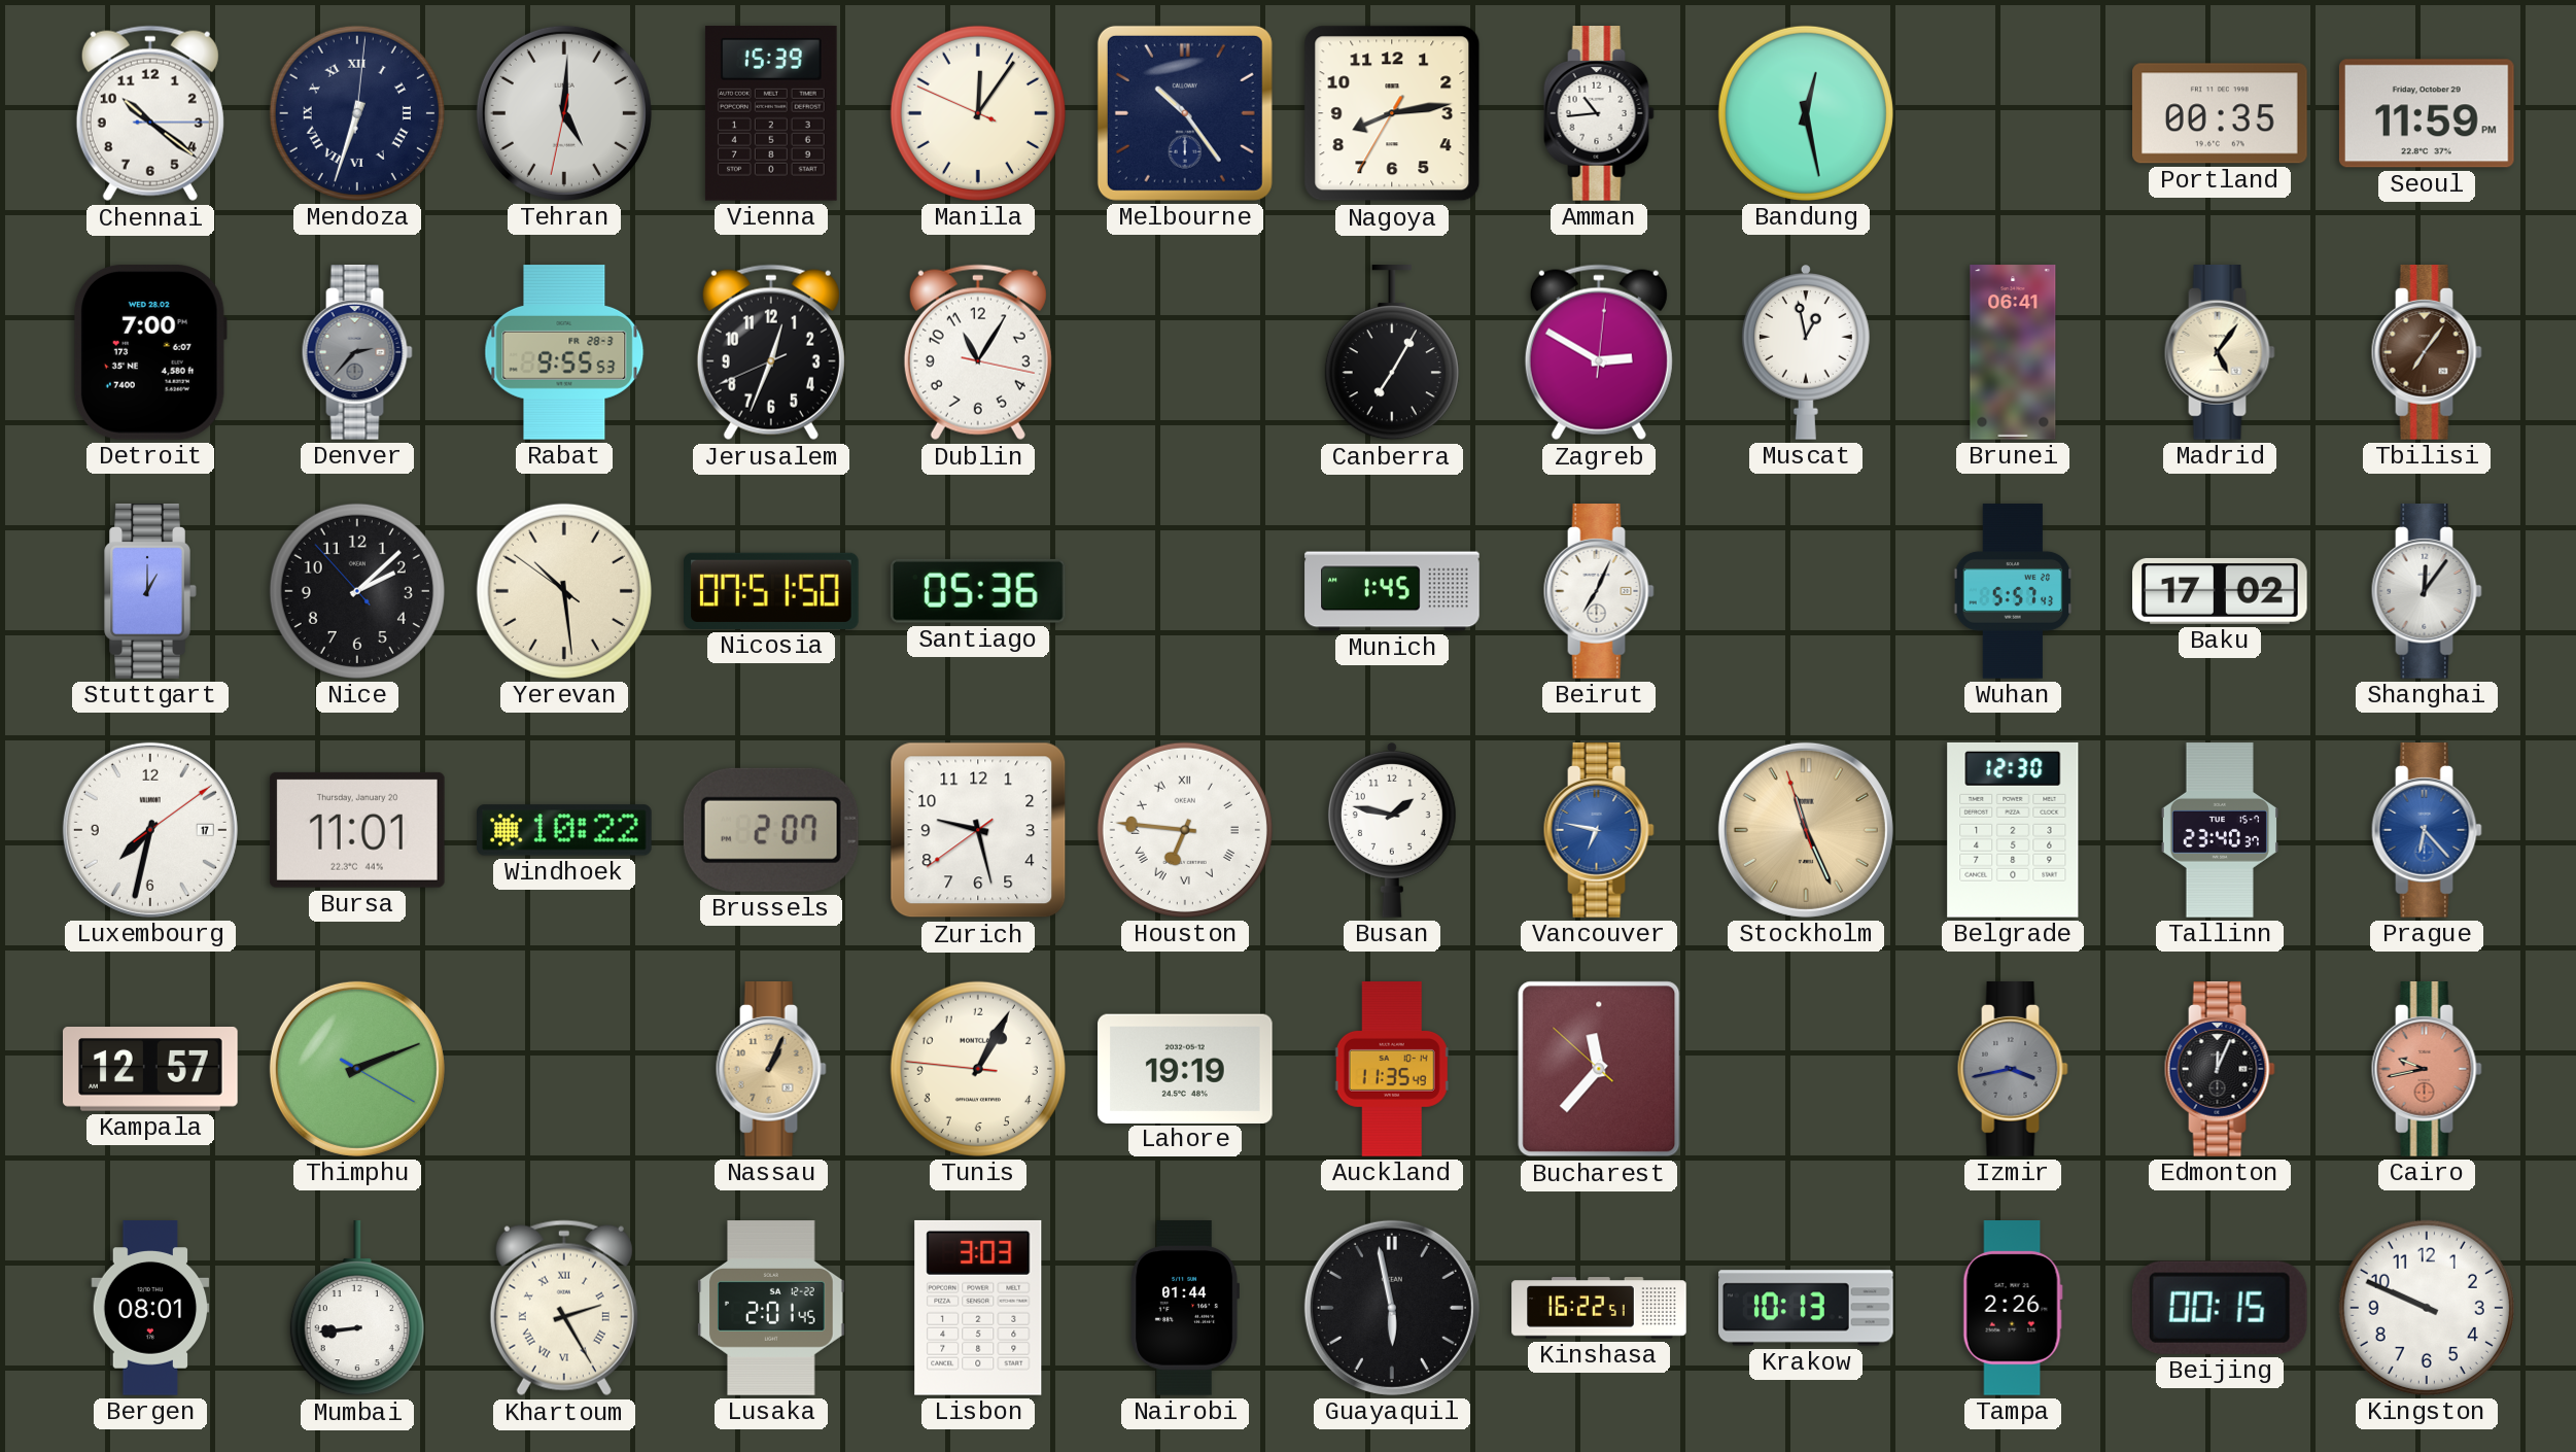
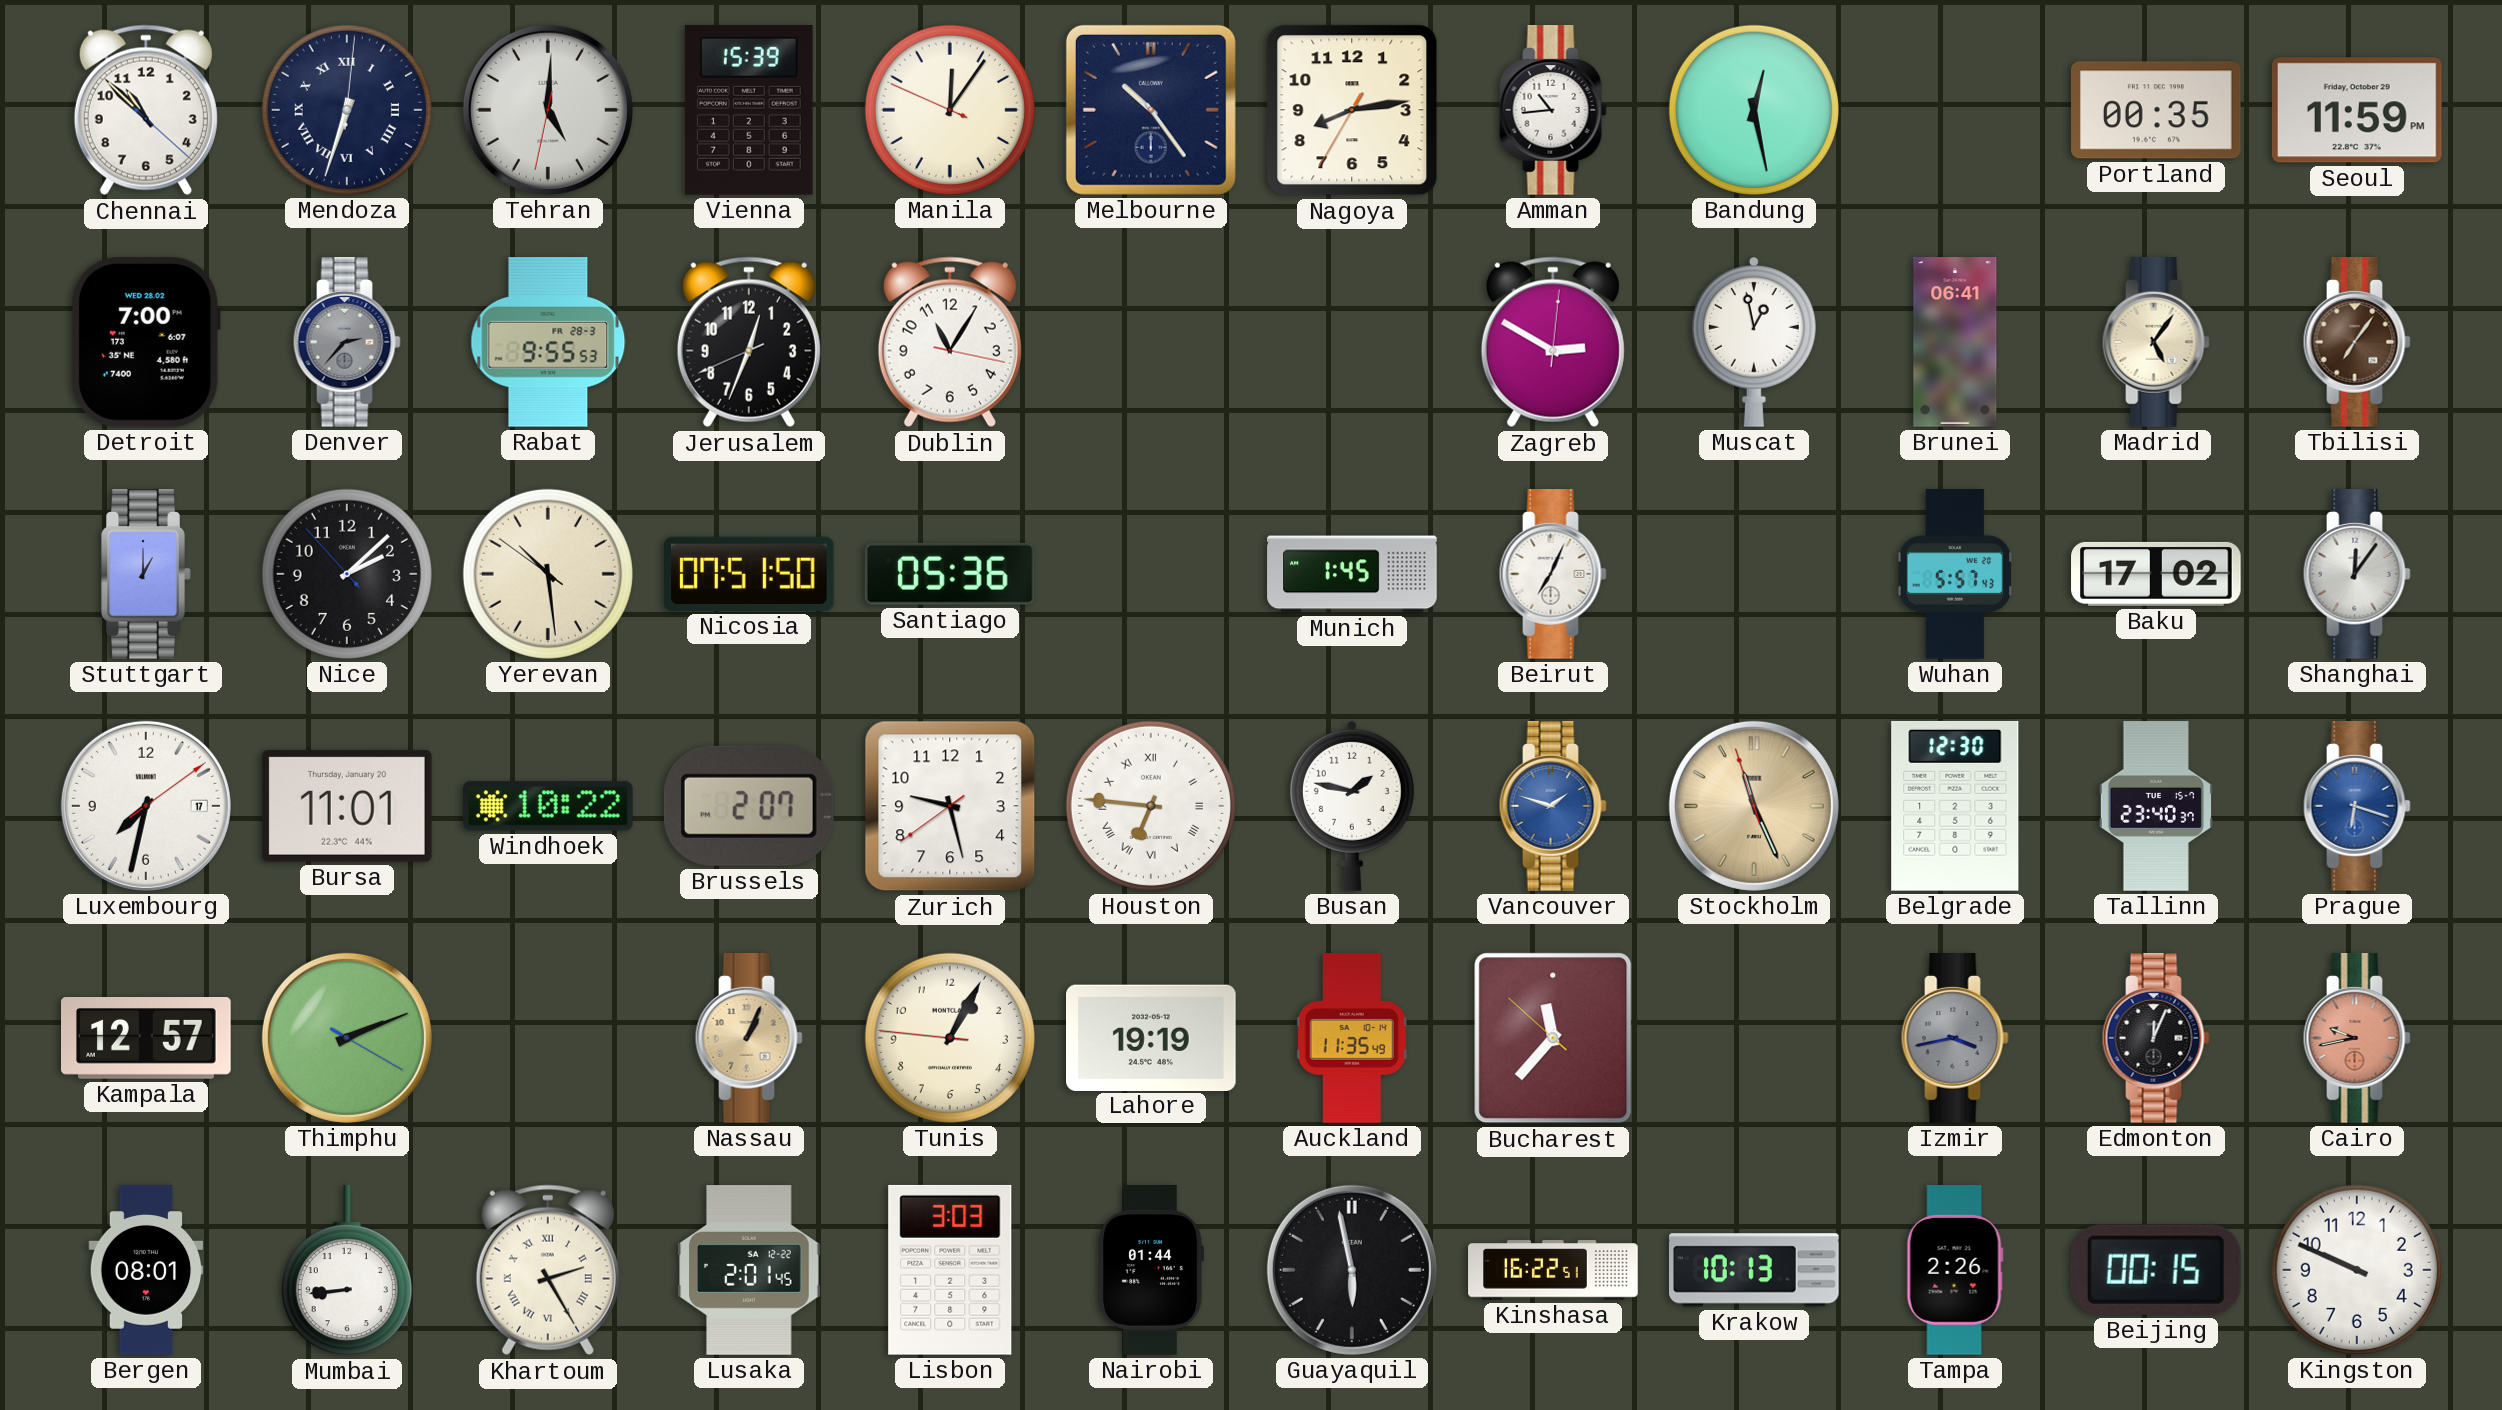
Chennai: 10:21 -> 10:52 (146, 110)
Canberra: 7:05 -> none (1392, 353)
Vancouver: 6:47 -> 1:48 (1553, 807)
Prague: 6:23 -> 6:18 (2357, 807)
